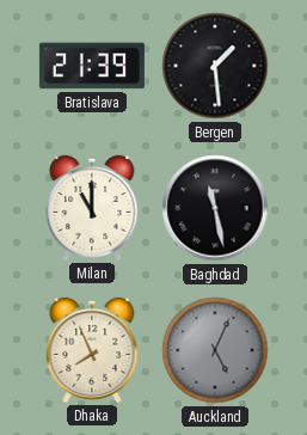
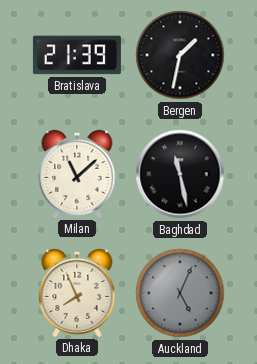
Bergen: 1:29 -> 1:32 (180, 55)
Milan: 11:00 -> 11:08 (77, 174)
